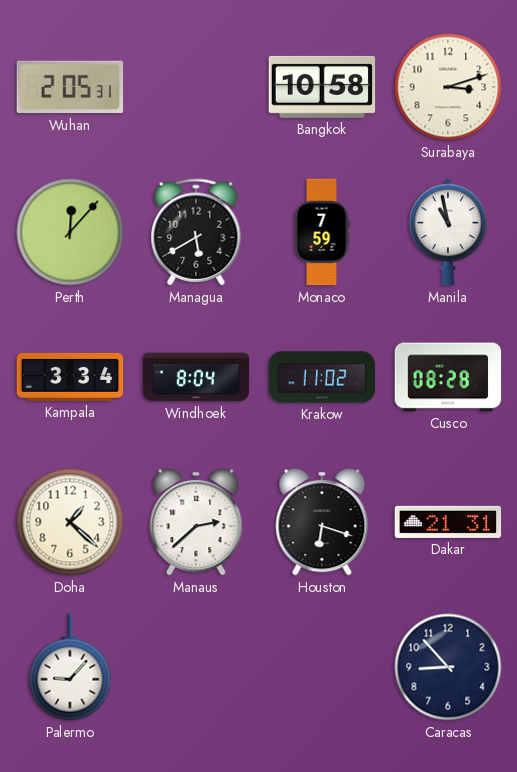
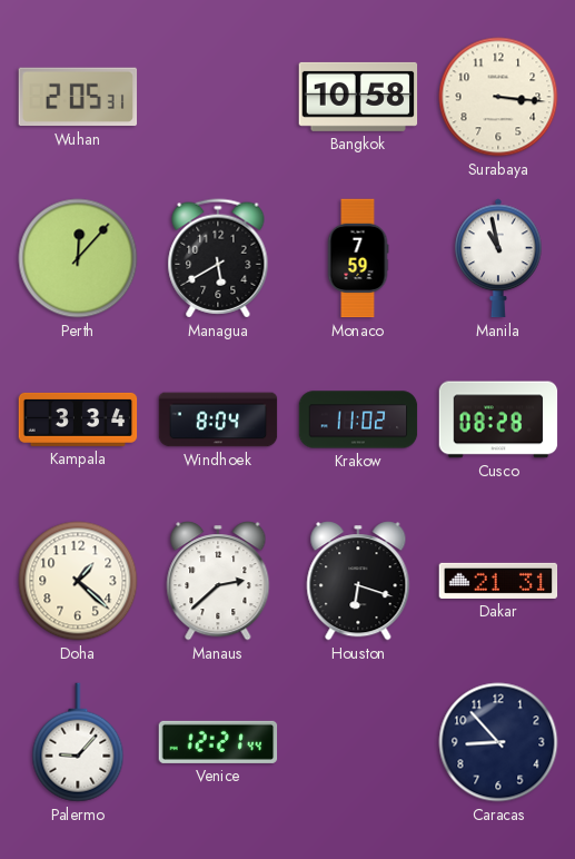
Surabaya: 3:12 -> 3:16 (498, 97)
Venice: none -> 12:21 (218, 742)
